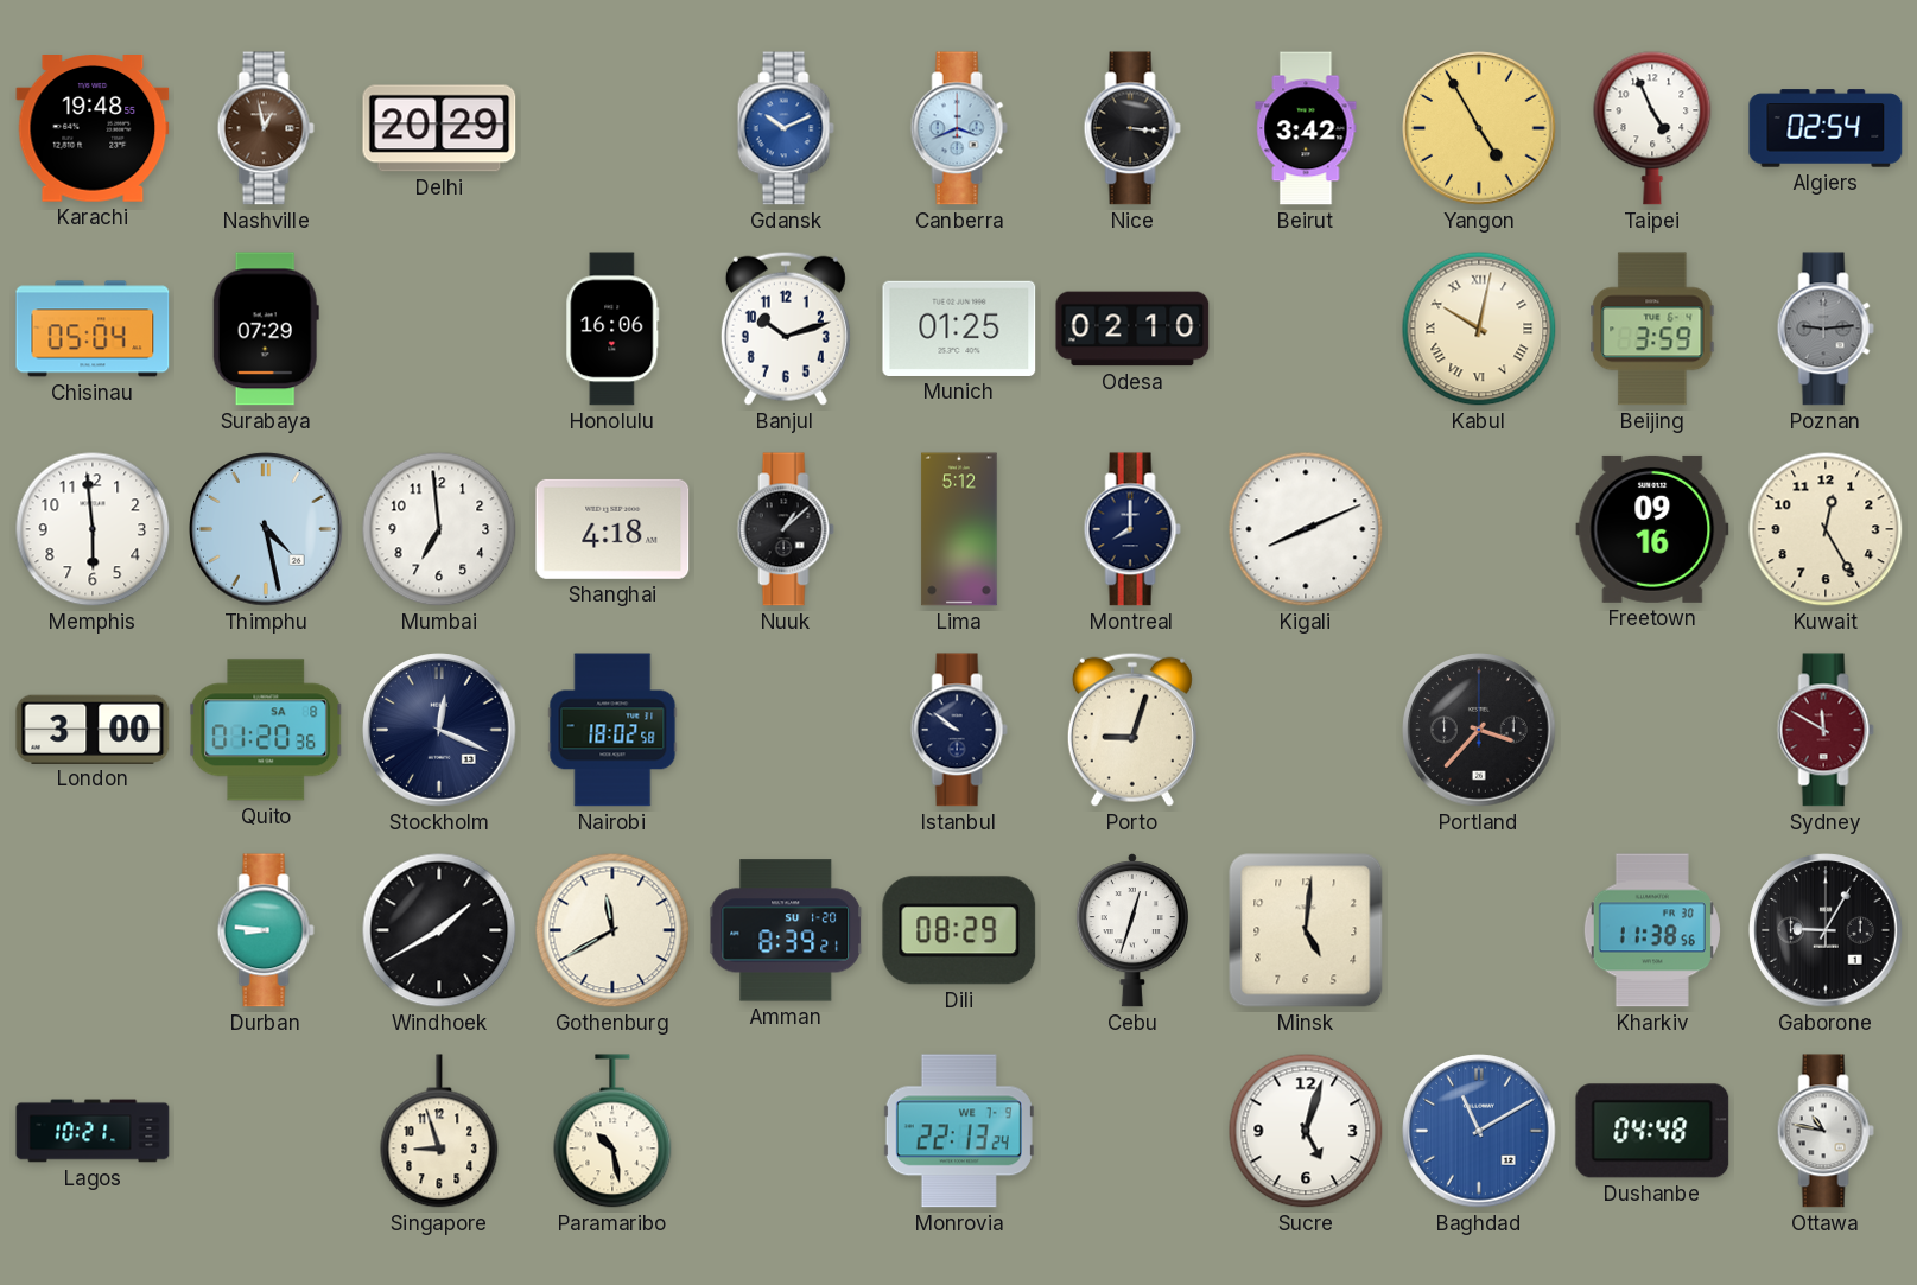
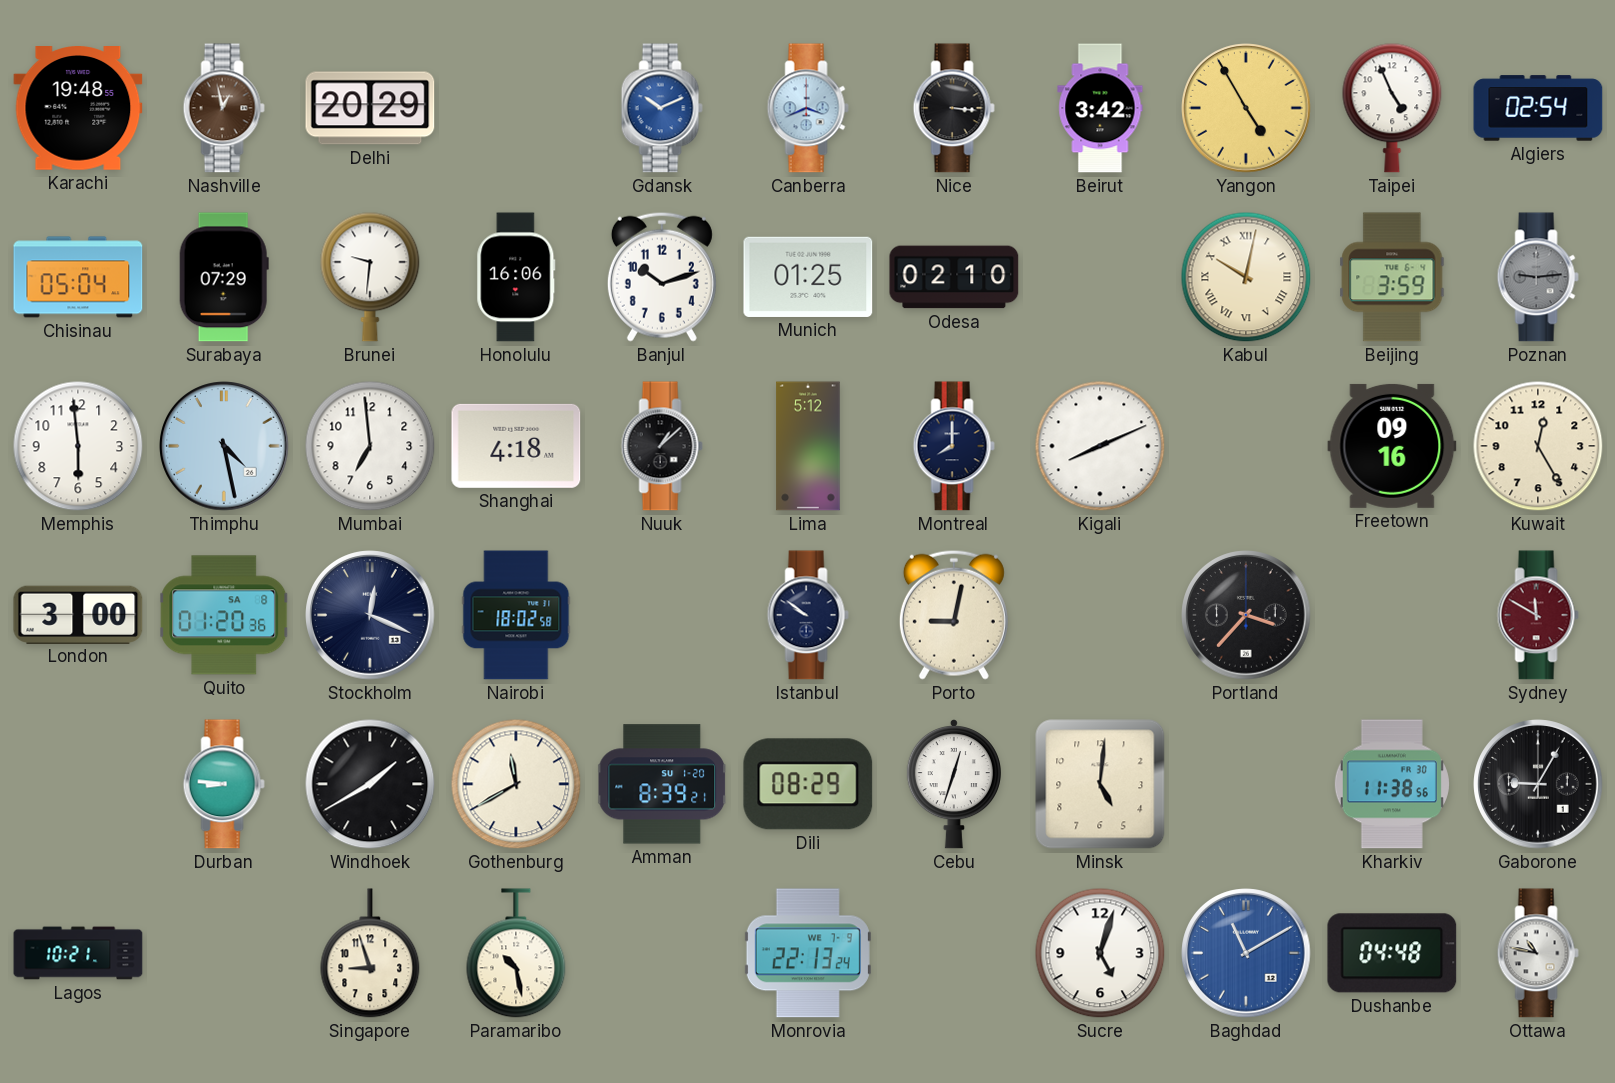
Brunei: none -> 9:31 (370, 277)
Porto: 9:03 -> 9:02 (954, 615)
